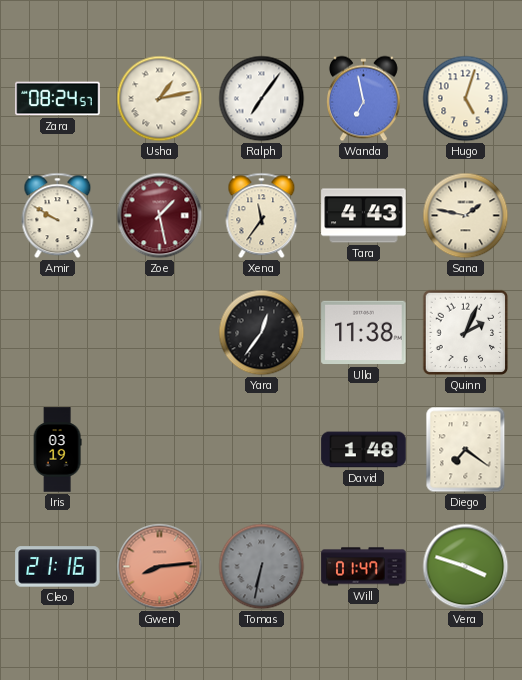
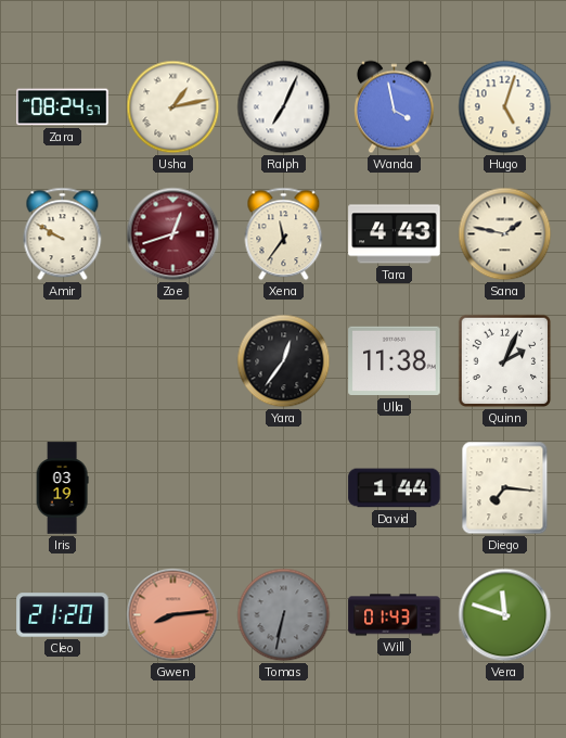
Ralph: 7:06 -> 7:04 (284, 107)
Wanda: 6:58 -> 3:58 (394, 107)
Zoe: 1:28 -> 12:42 (173, 234)
David: 1:48 -> 1:44 (395, 488)
Diego: 7:21 -> 7:16 (505, 488)
Cleo: 21:16 -> 21:20 (63, 615)
Will: 01:47 -> 01:43 (395, 615)
Vera: 3:48 -> 11:48 (505, 615)
